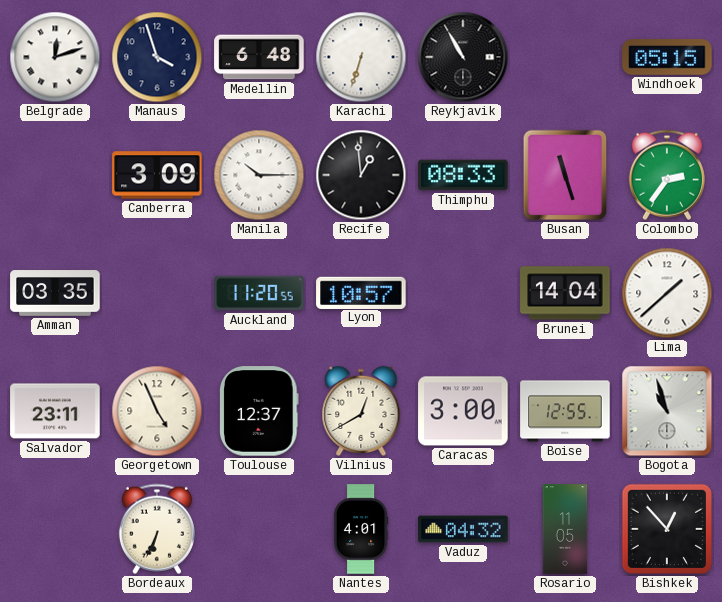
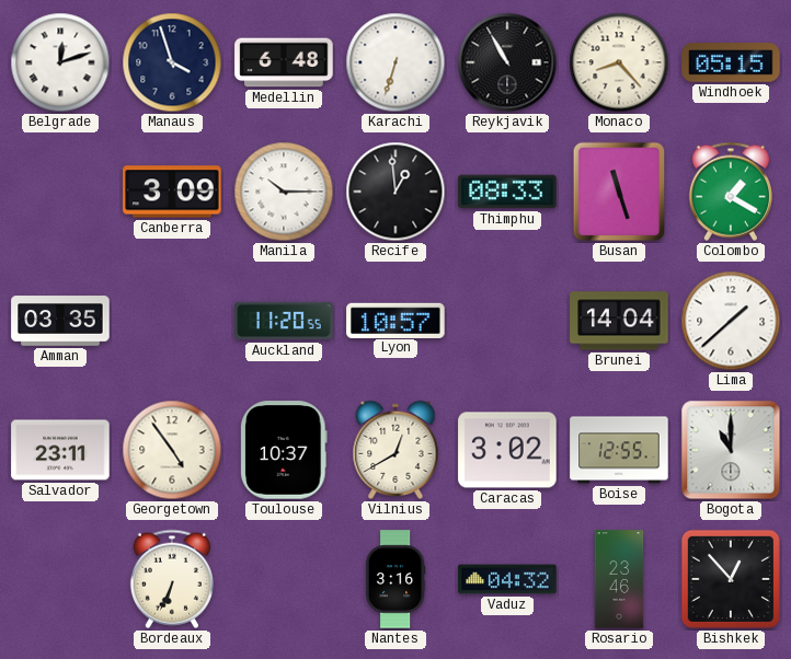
Monaco: none -> 8:23 (619, 62)
Colombo: 2:36 -> 1:20 (731, 192)
Georgetown: 4:56 -> 4:54 (172, 450)
Toulouse: 12:37 -> 10:37 (284, 450)
Caracas: 3:00 -> 3:02 (507, 450)
Bogota: 10:57 -> 11:00 (731, 450)
Nantes: 4:01 -> 3:16 (396, 579)
Rosario: 11:05 -> 23:46 (619, 579)
